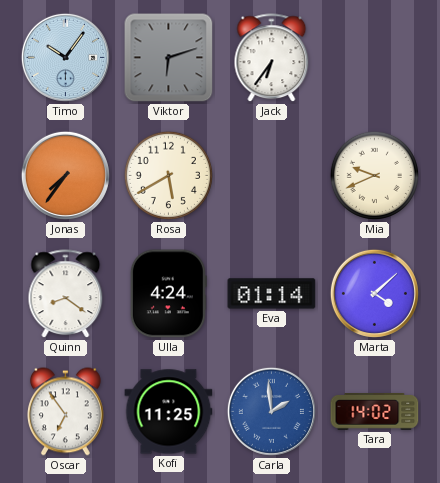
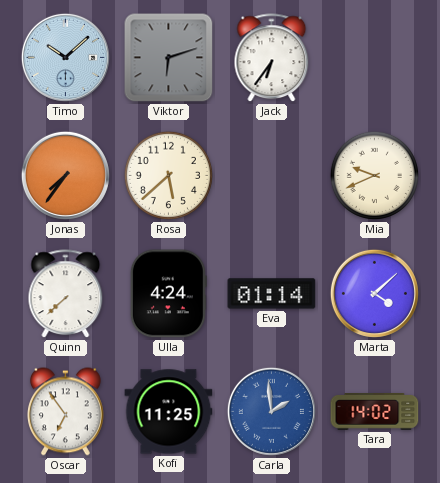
Timo: 10:06 -> 10:08 (65, 57)
Rosa: 5:40 -> 5:38 (168, 175)
Quinn: 8:21 -> 7:38 (66, 294)
